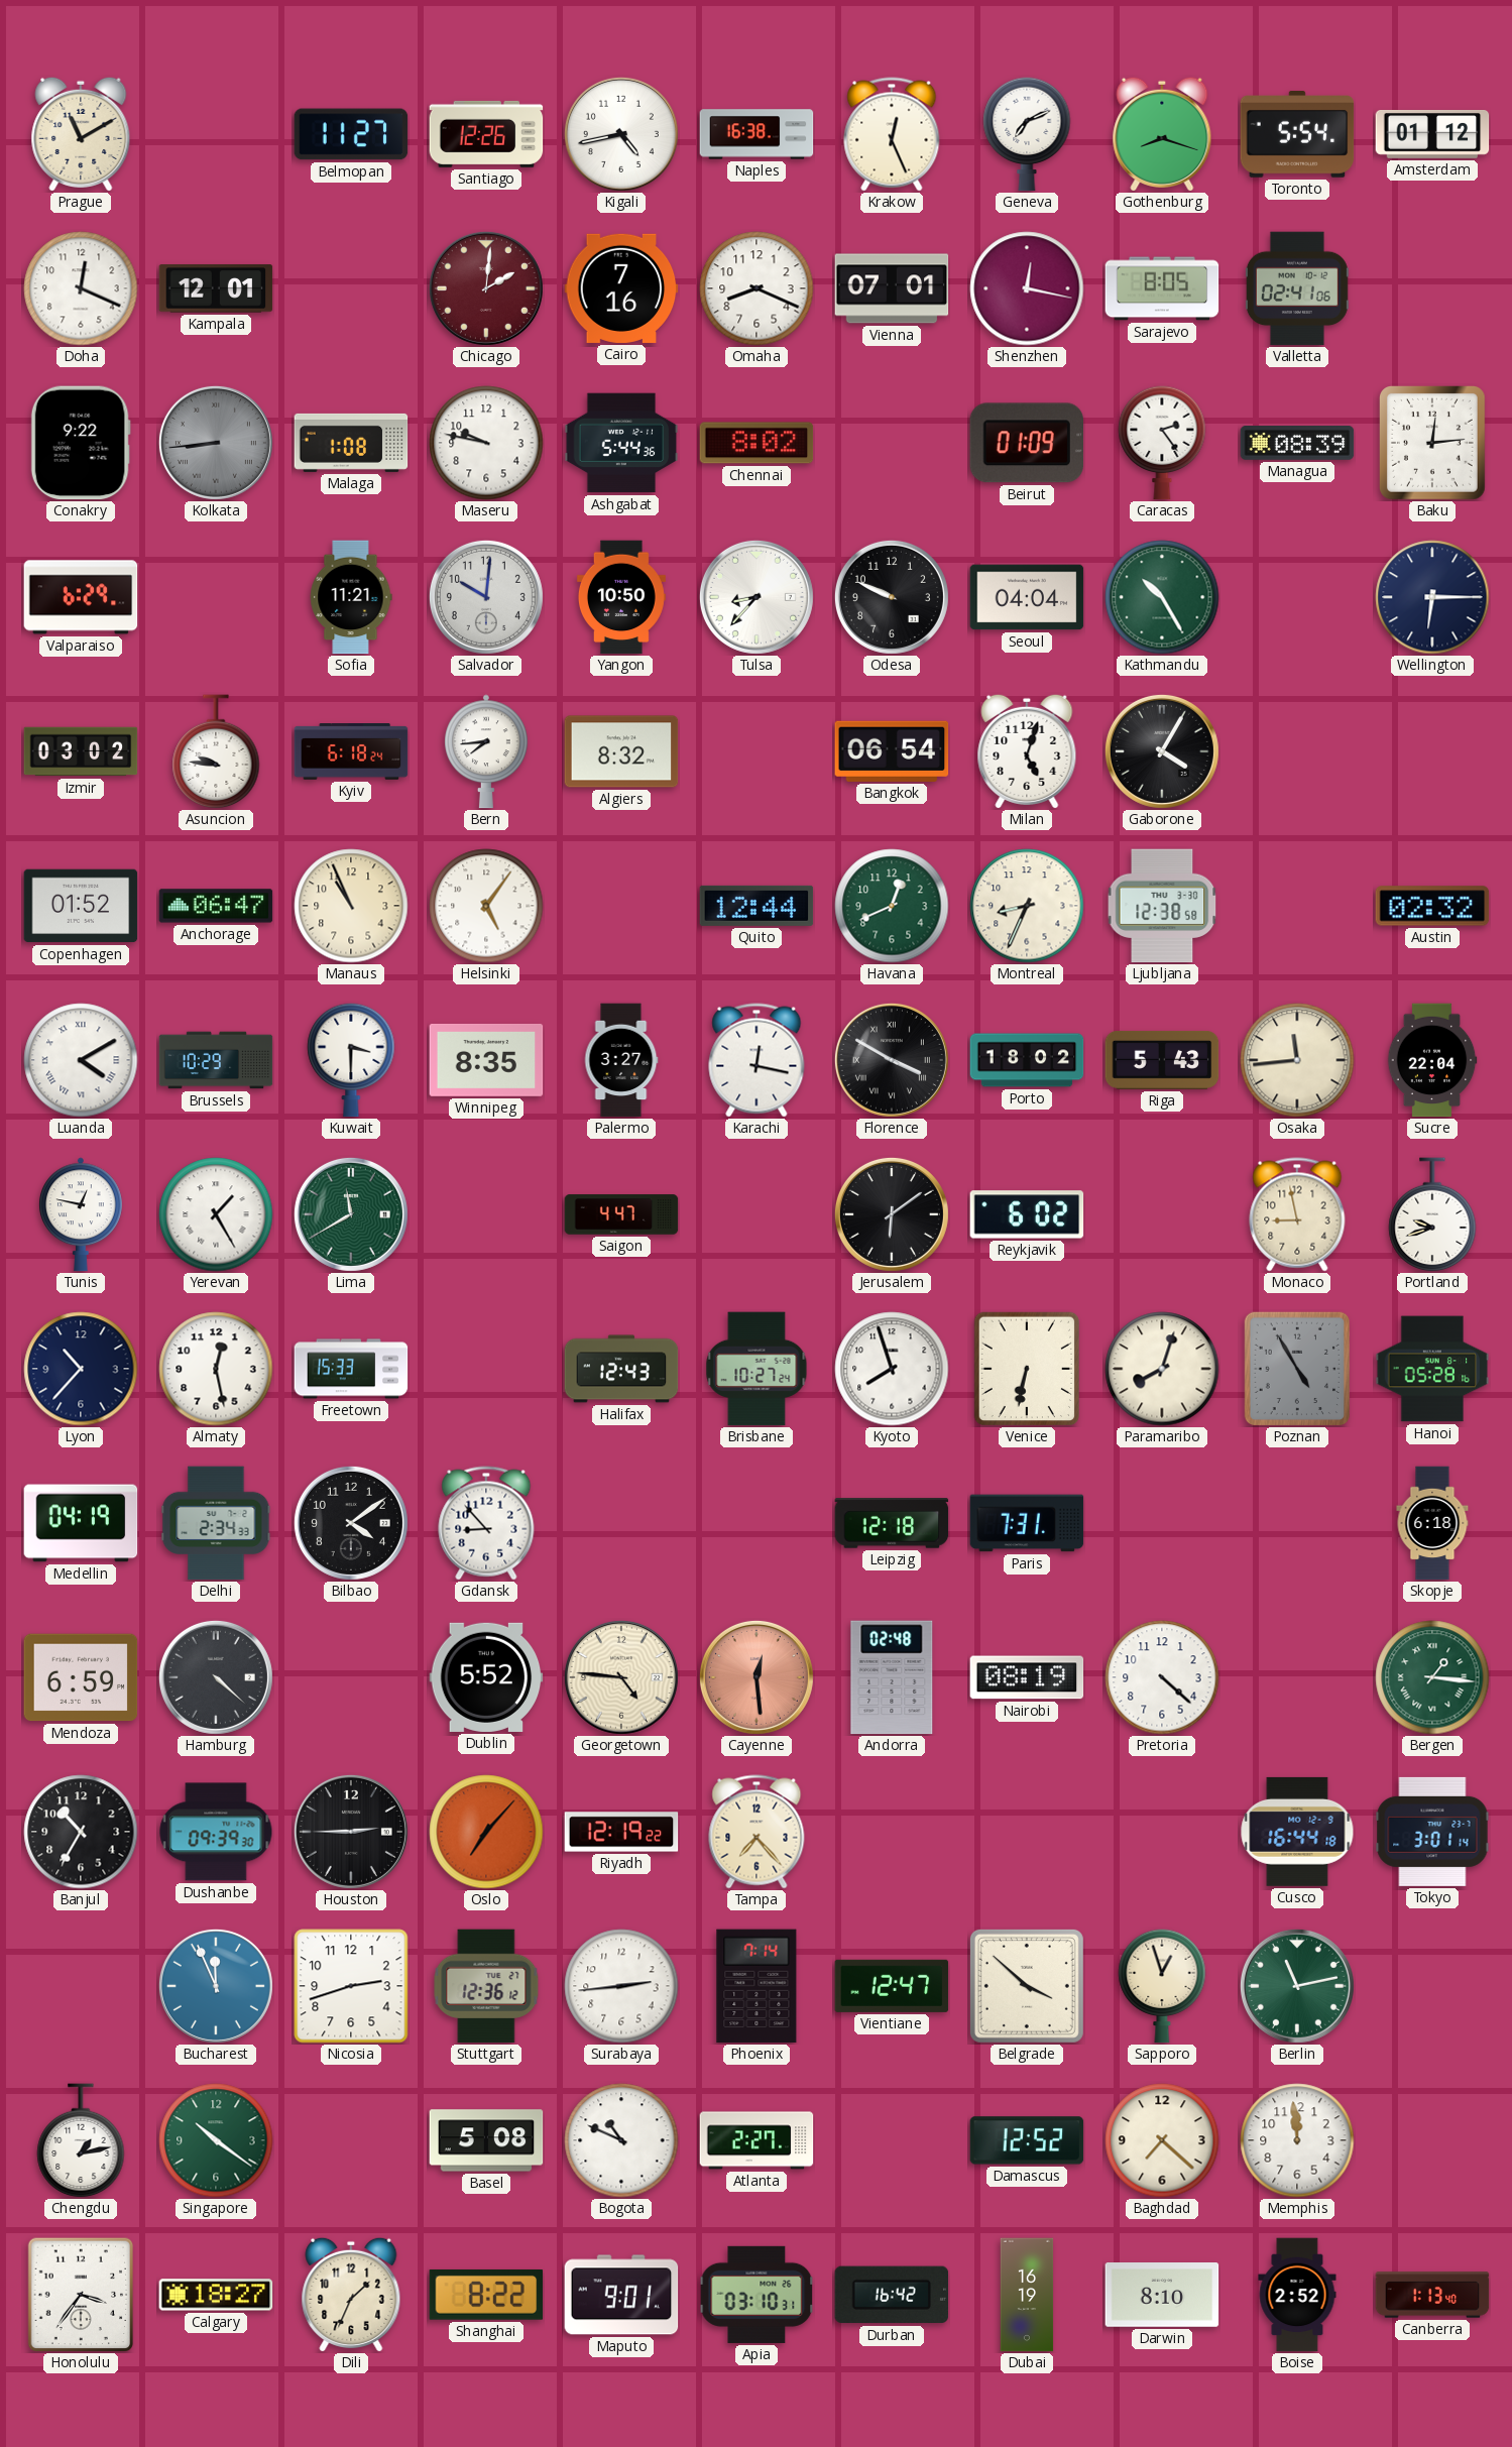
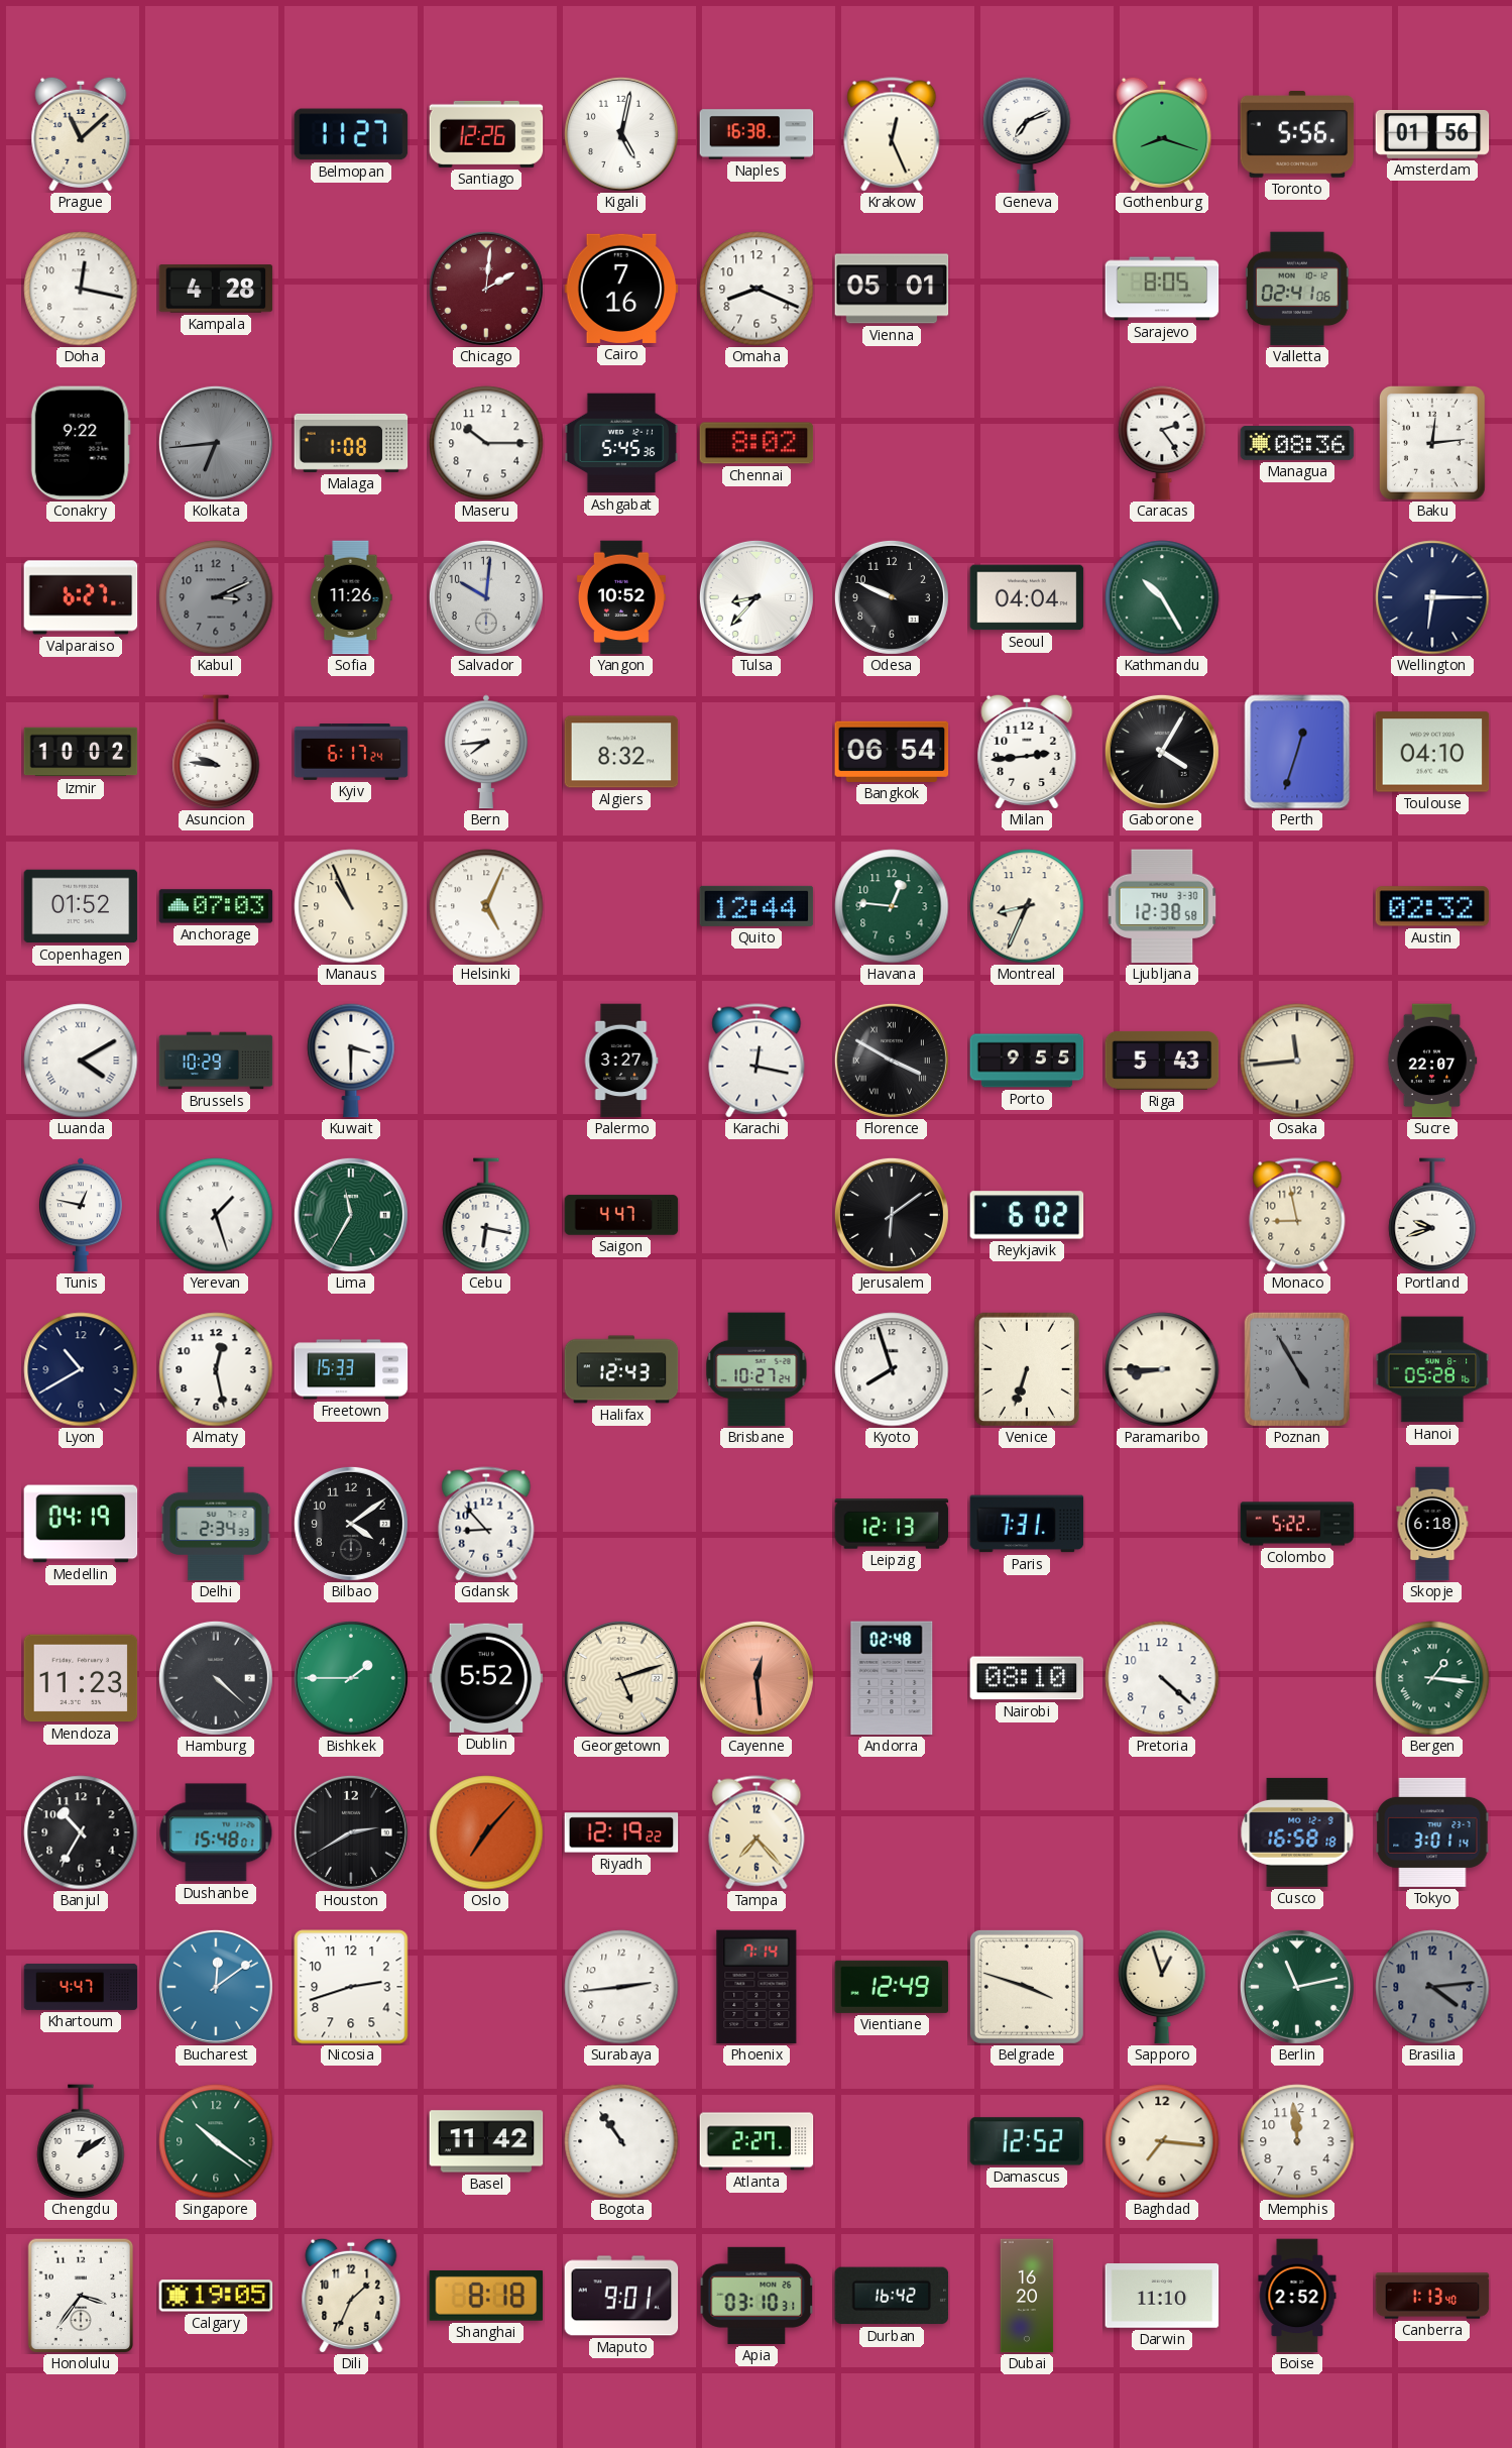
Prague: 11:10 -> 11:08 (81, 133)
Kigali: 4:43 -> 5:02 (621, 134)
Toronto: 5:54 -> 5:56 (1297, 135)
Amsterdam: 01:12 -> 01:56 (1432, 135)
Doha: 12:19 -> 12:17 (81, 289)
Kampala: 12:01 -> 4:28 (216, 289)
Vienna: 07:01 -> 05:01 (892, 289)
Shenzhen: 12:17 -> none (1027, 288)
Kolkata: 8:44 -> 6:44 (216, 443)
Maseru: 9:47 -> 10:15 (486, 443)
Ashgabat: 5:44 -> 5:45 (621, 443)
Beirut: 01:09 -> none (1026, 443)
Managua: 08:39 -> 08:36 (1297, 444)
Valparaiso: 6:29 -> 6:27 (81, 597)
Kabul: none -> 3:11 (216, 597)
Sofia: 11:21 -> 11:26 (351, 597)
Yangon: 10:50 -> 10:52 (621, 597)
Izmir: 03:02 -> 10:02 (81, 752)
Kyiv: 6:18 -> 6:17 (351, 753)
Milan: 5:03 -> 2:44 (1027, 751)
Perth: none -> 12:33 (1297, 752)
Toulouse: none -> 04:10 (1432, 752)
Anchorage: 06:47 -> 07:03 (216, 906)
Helsinki: 5:06 -> 5:04 (486, 906)
Havana: 12:41 -> 12:46 (892, 906)
Winnipeg: 8:35 -> none (486, 1060)
Porto: 18:02 -> 9:55 (1027, 1061)
Sucre: 22:04 -> 22:07 (1432, 1061)
Yerevan: 1:25 -> 1:27 (216, 1215)
Lima: 11:40 -> 11:35 (351, 1215)
Cebu: none -> 6:17 (486, 1215)
Lyon: 10:37 -> 10:40 (81, 1369)
Venice: 6:32 -> 6:33 (1026, 1369)
Paramaribo: 8:03 -> 8:45 (1162, 1369)
Leipzig: 12:18 -> 12:13 (892, 1524)
Colombo: none -> 5:22 (1297, 1524)
Mendoza: 6:59 -> 11:23 (81, 1678)
Bishkek: none -> 1:45 (351, 1678)
Georgetown: 4:46 -> 5:12 (621, 1678)
Nairobi: 08:19 -> 08:10 (1027, 1678)
Dushanbe: 09:39 -> 15:48 (216, 1832)
Houston: 2:45 -> 2:40 (351, 1832)
Cusco: 16:44 -> 16:58 (1297, 1832)
Khartoum: none -> 4:47 (81, 1987)
Bucharest: 11:56 -> 12:09 (216, 1987)
Stuttgart: 12:36 -> none (486, 1986)
Vientiane: 12:47 -> 12:49 (892, 1987)
Belgrade: 3:52 -> 3:48 (1027, 1987)
Brasilia: none -> 4:14 (1432, 1987)
Chengdu: 1:13 -> 1:09 (81, 2141)
Basel: 5:08 -> 11:42 (486, 2141)
Bogota: 10:49 -> 10:54 (621, 2141)
Baghdad: 7:22 -> 7:16 (1162, 2141)
Calgary: 18:27 -> 19:05 (216, 2296)
Shanghai: 8:22 -> 8:18 (486, 2296)
Dubai: 16:19 -> 16:20 (1027, 2296)
Darwin: 8:10 -> 11:10 (1162, 2296)
